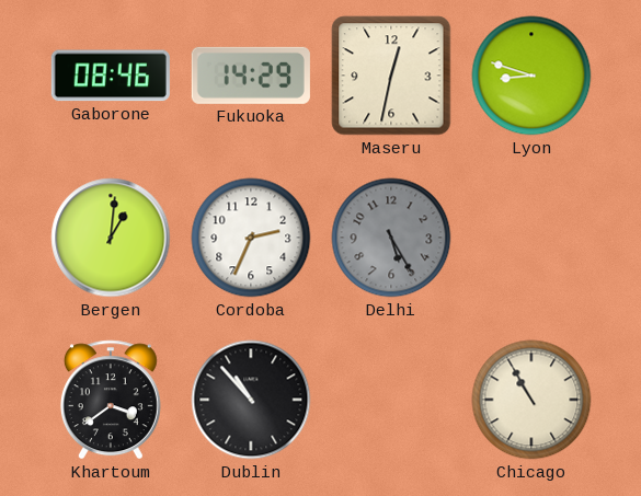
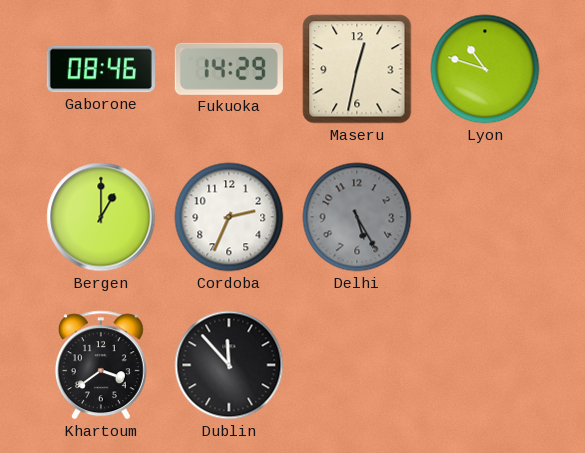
Lyon: 8:48 -> 10:48 (485, 69)
Bergen: 1:01 -> 1:00 (101, 217)
Dublin: 10:53 -> 11:53 (229, 365)
Chicago: 10:55 -> none (531, 400)
